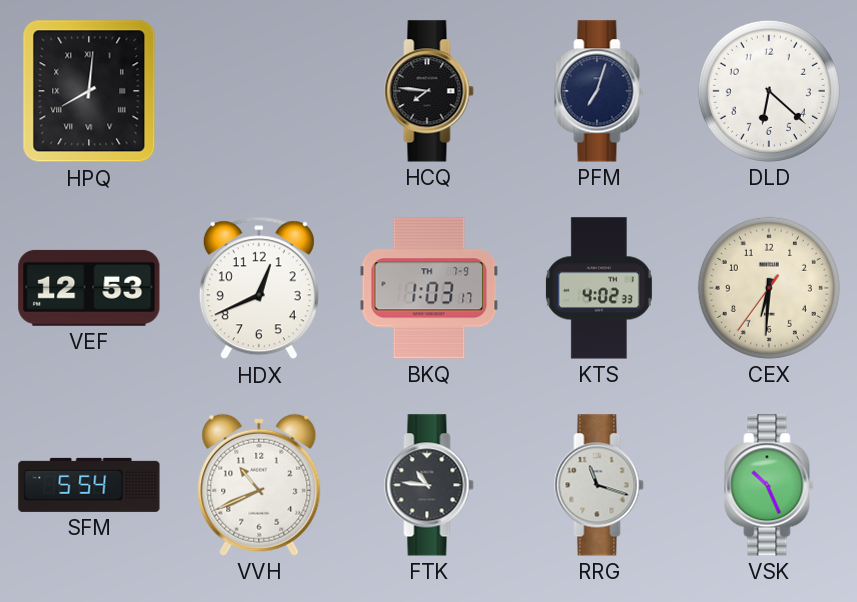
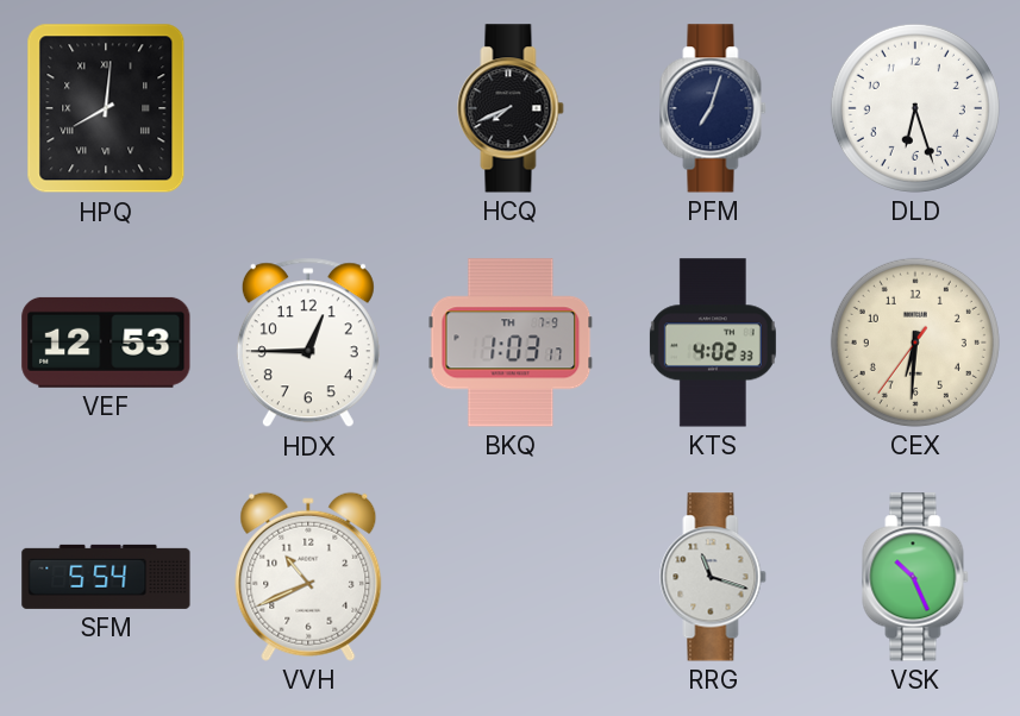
HCQ: 7:46 -> 7:41 (511, 108)
DLD: 6:22 -> 6:27 (915, 108)
HDX: 12:41 -> 12:45 (308, 343)
FTK: 10:46 -> none (429, 485)
